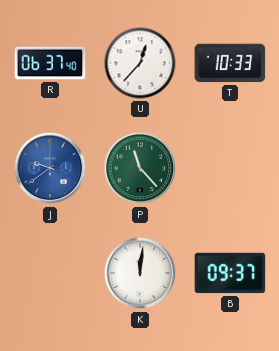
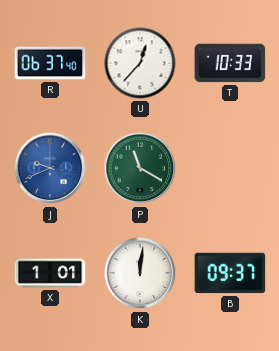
J: 9:39 -> 9:41 (50, 168)
P: 11:23 -> 11:20 (140, 168)
X: none -> 1:01 (50, 273)
